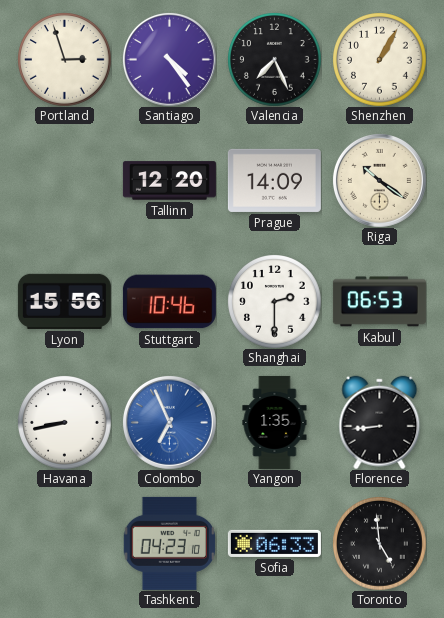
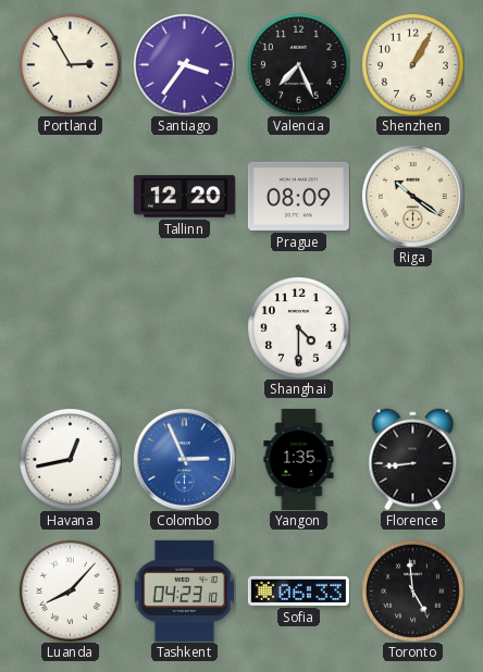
Portland: 2:57 -> 2:55 (71, 65)
Santiago: 4:24 -> 3:36 (184, 64)
Prague: 14:09 -> 08:09 (298, 196)
Lyon: 15:56 -> none (64, 301)
Stuttgart: 10:46 -> none (169, 302)
Shanghai: 2:30 -> 4:30 (299, 328)
Kabul: 06:53 -> none (379, 302)
Havana: 8:43 -> 12:43 (71, 460)
Colombo: 6:56 -> 2:56 (184, 459)
Luanda: none -> 8:07 (71, 592)
